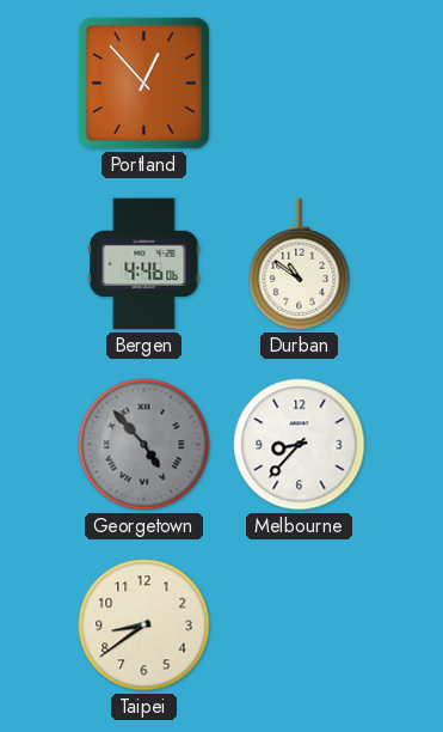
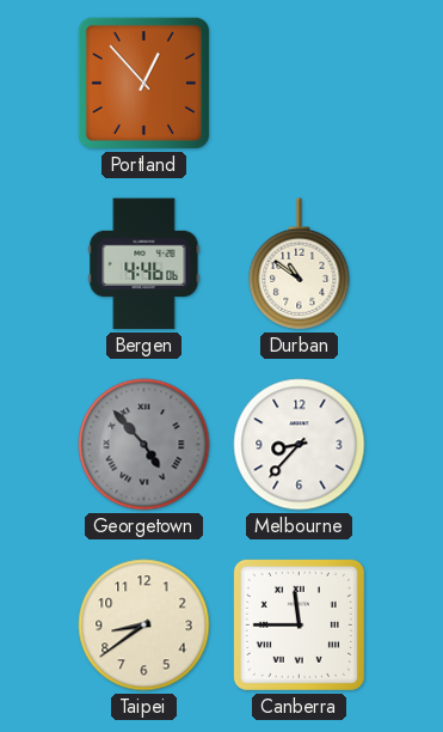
Canberra: none -> 11:45 (299, 624)
